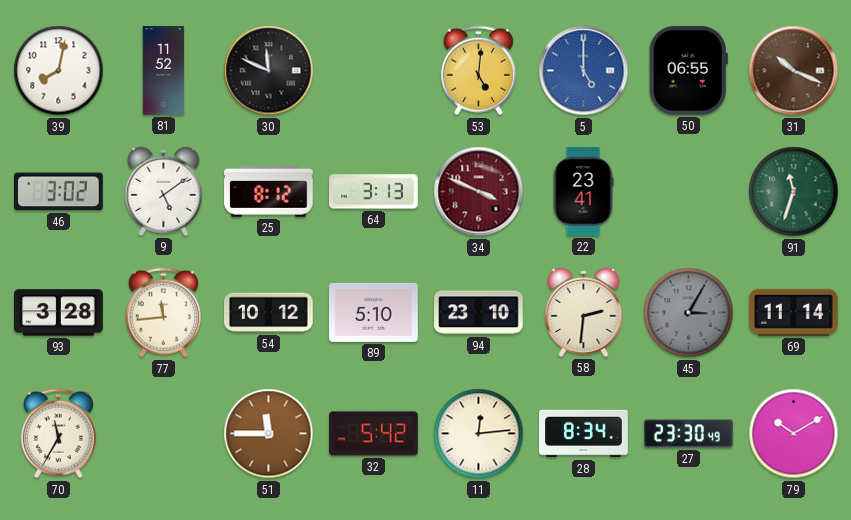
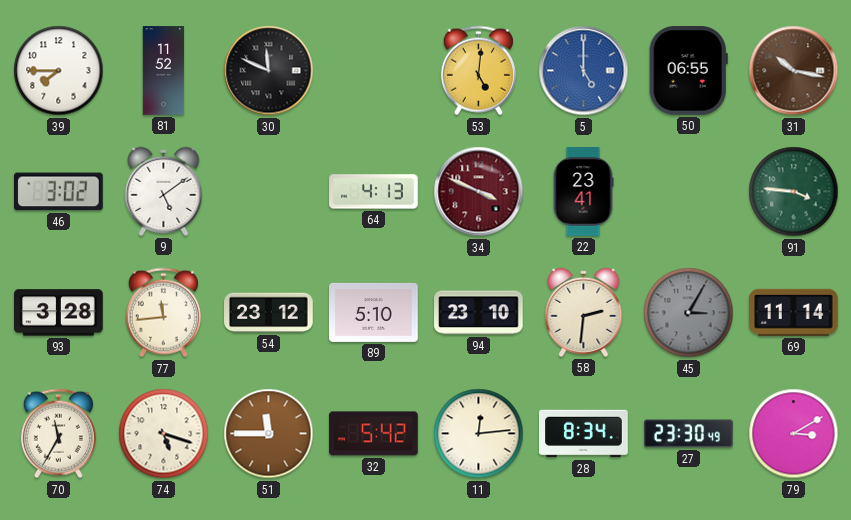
39: 8:02 -> 7:45 (59, 71)
31: 10:19 -> 10:17 (794, 71)
25: 8:12 -> none (269, 192)
64: 3:13 -> 4:13 (374, 192)
91: 11:33 -> 3:46 (794, 192)
54: 10:12 -> 23:12 (269, 313)
74: none -> 5:18 (164, 434)
79: 10:10 -> 3:10 (794, 434)
